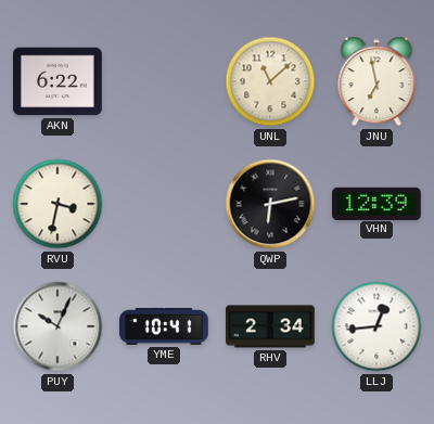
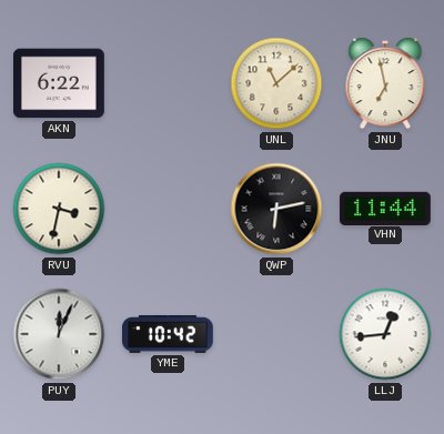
VHN: 12:39 -> 11:44 (386, 208)
PUY: 10:04 -> 12:04 (59, 334)
YME: 10:41 -> 10:42 (169, 334)
RHV: 2:34 -> none (271, 326)
